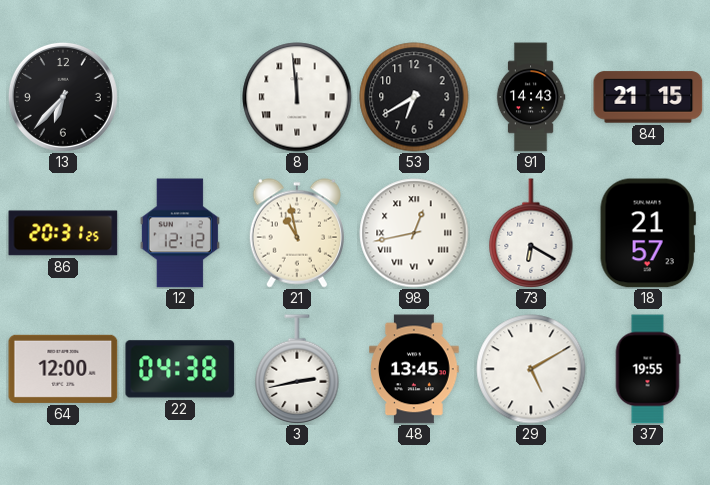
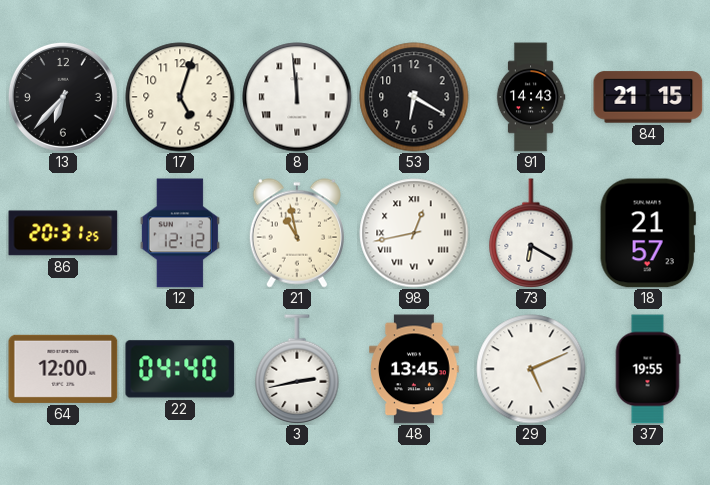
17: none -> 5:03 (180, 97)
53: 6:40 -> 6:20 (414, 97)
22: 04:38 -> 04:40 (180, 369)
29: 5:10 -> 5:11 (531, 369)
